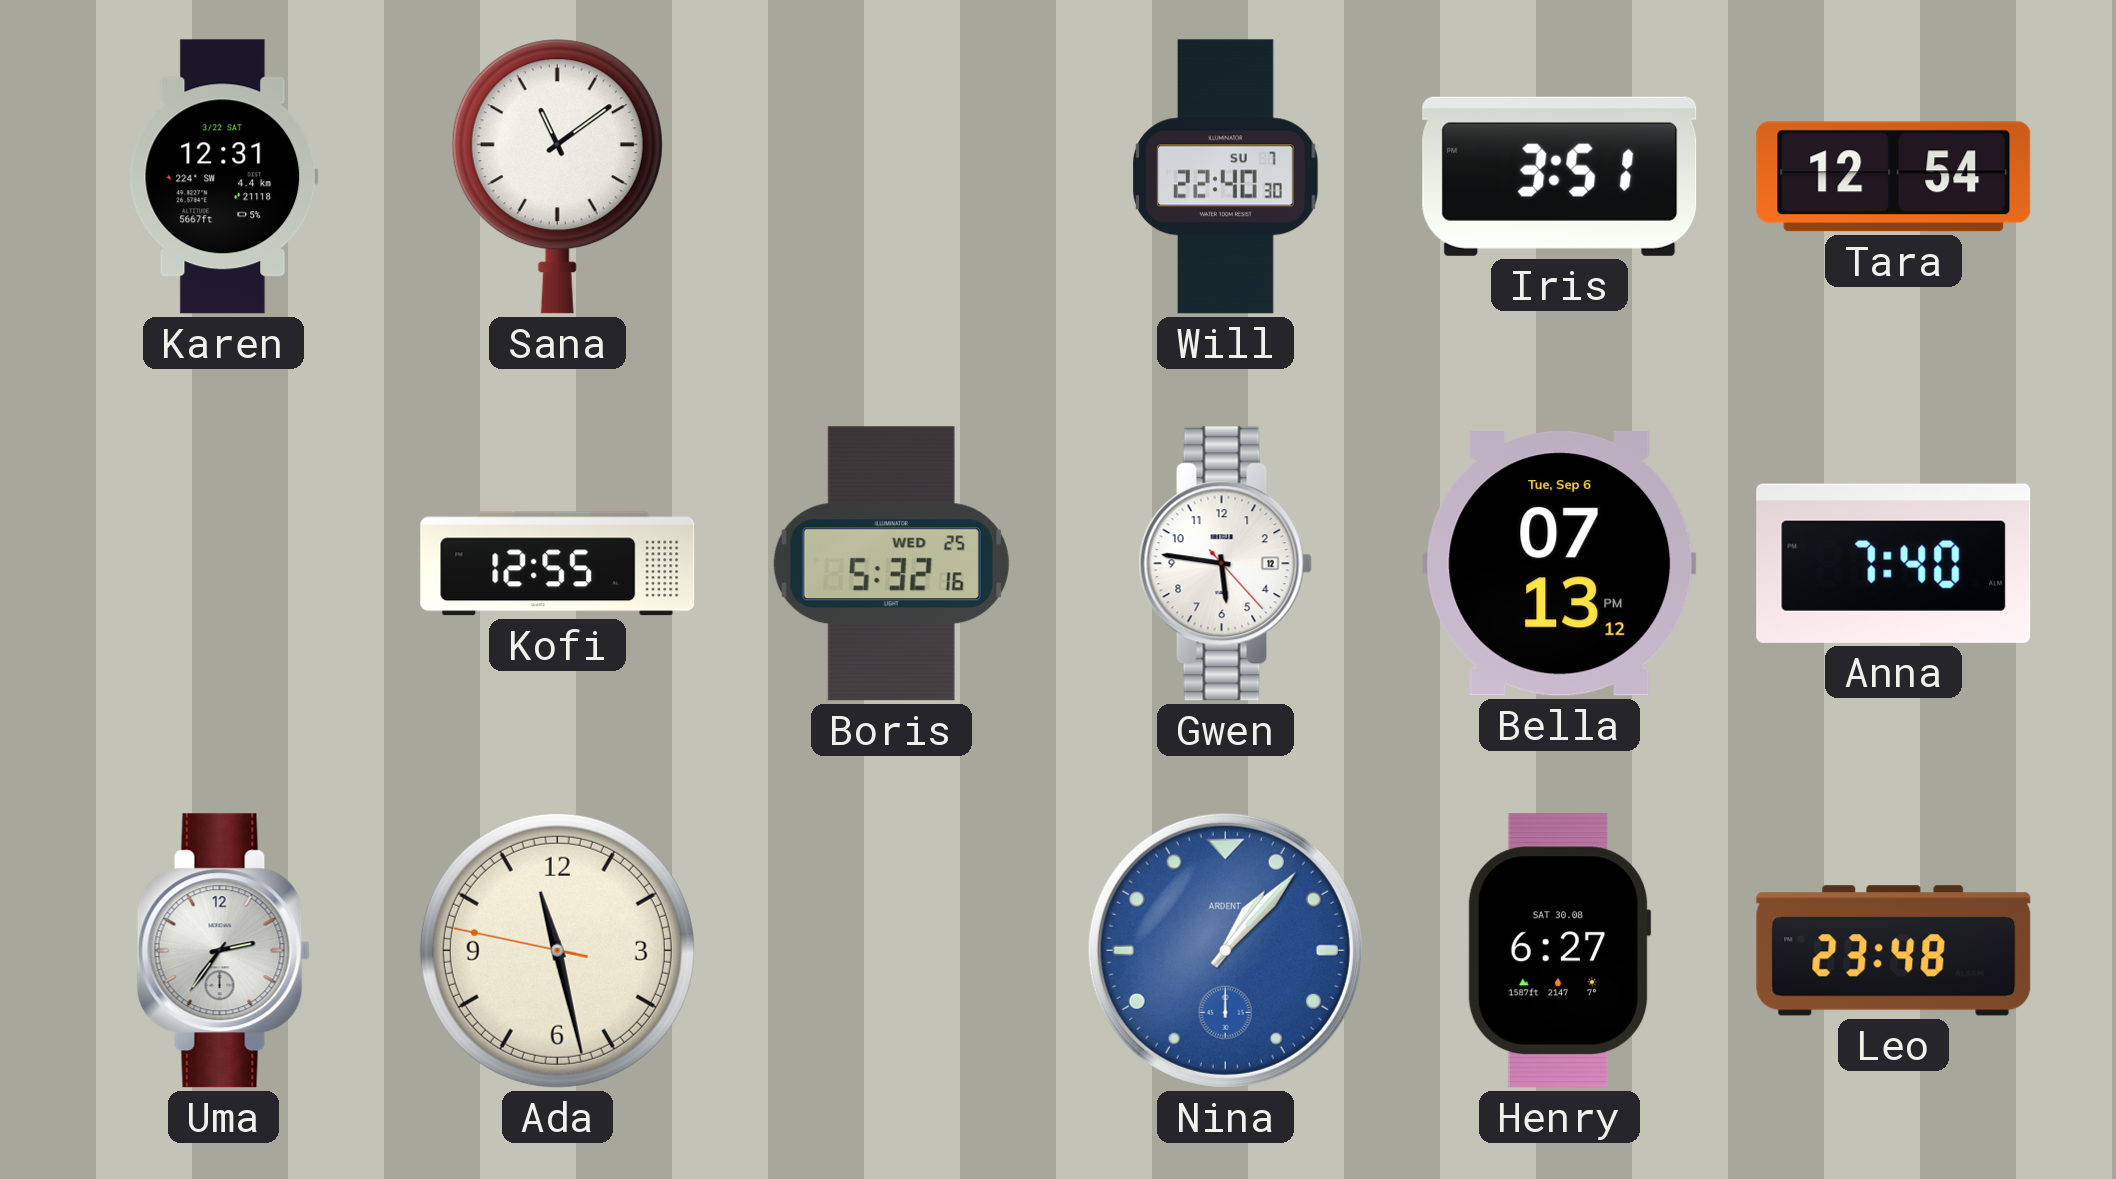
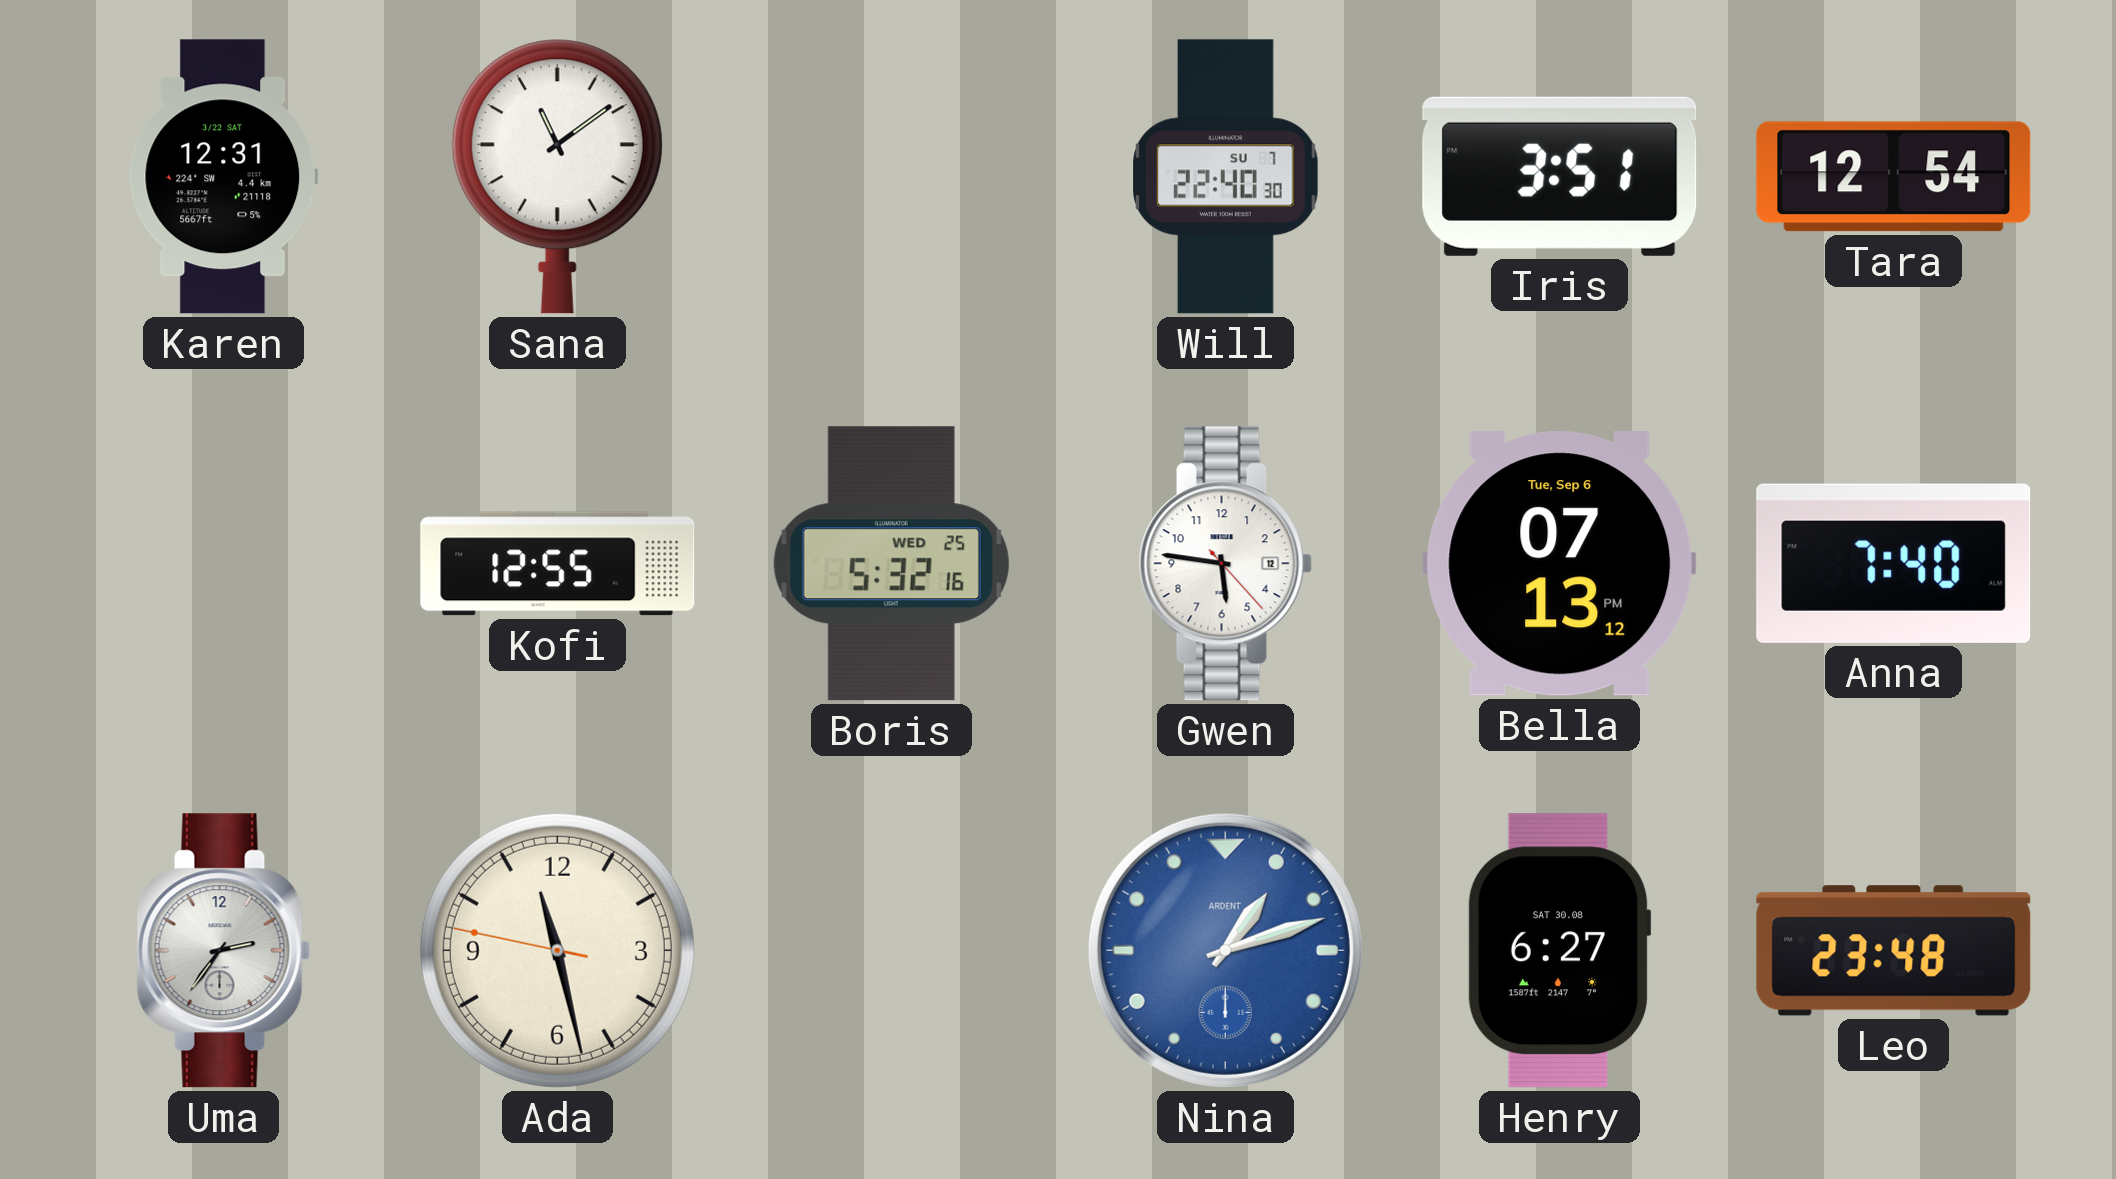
Nina: 1:07 -> 1:12 (1225, 950)
